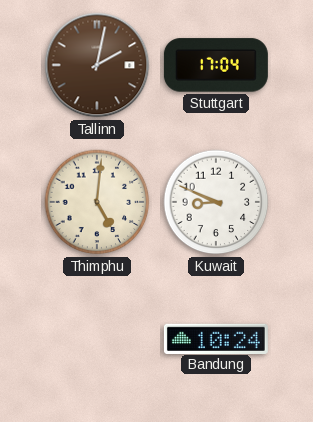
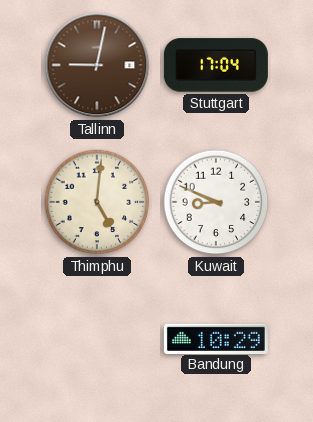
Tallinn: 2:02 -> 9:02 (97, 65)
Bandung: 10:24 -> 10:29 (216, 338)
